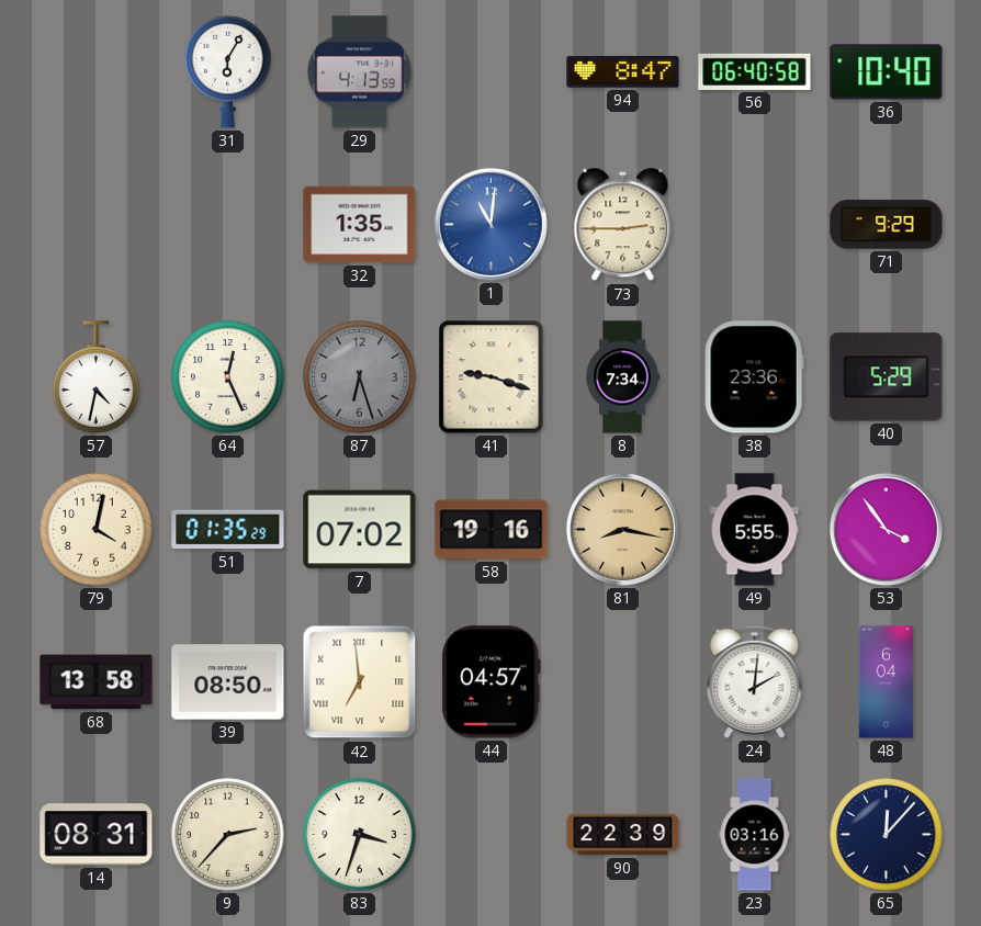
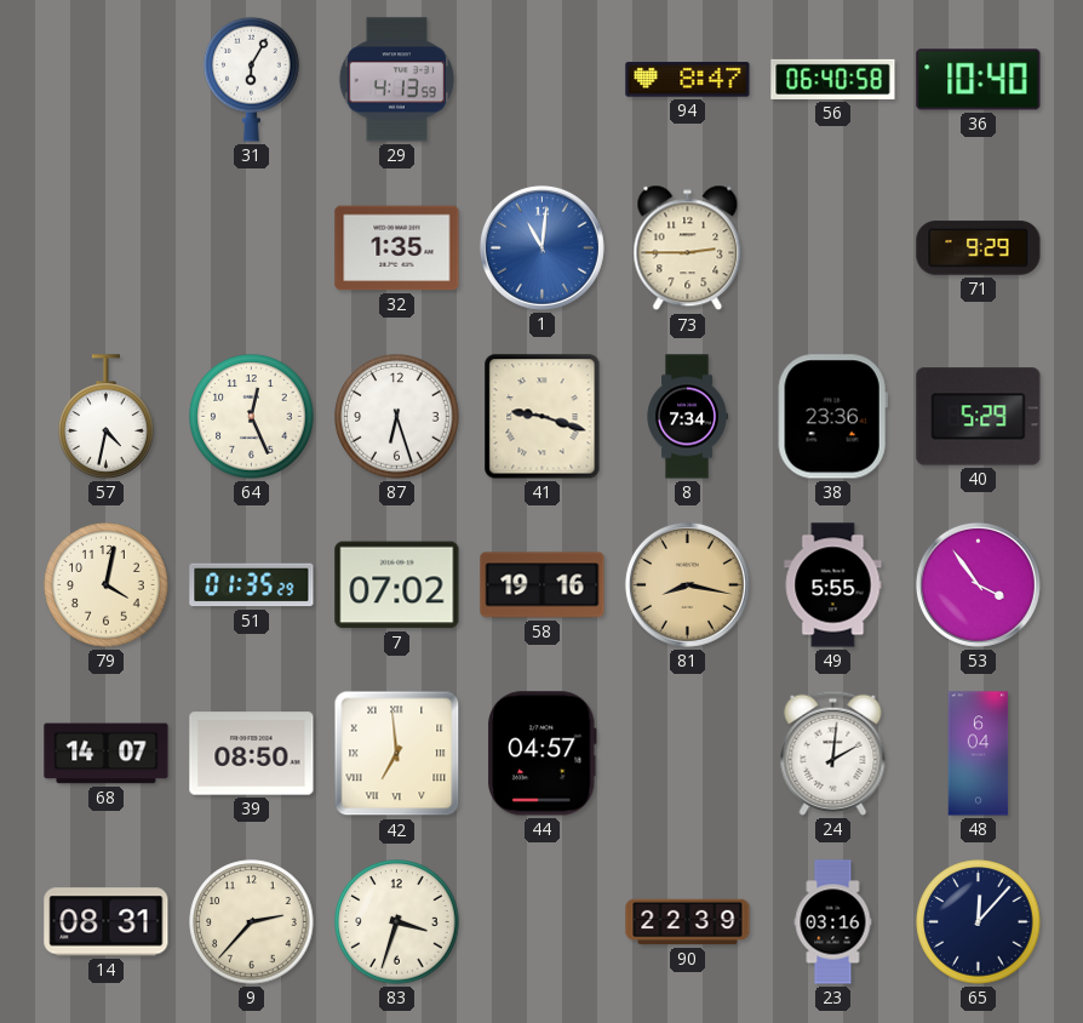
87 dial: grey -> white (397, 417)
68: 13:58 -> 14:07 (107, 754)
